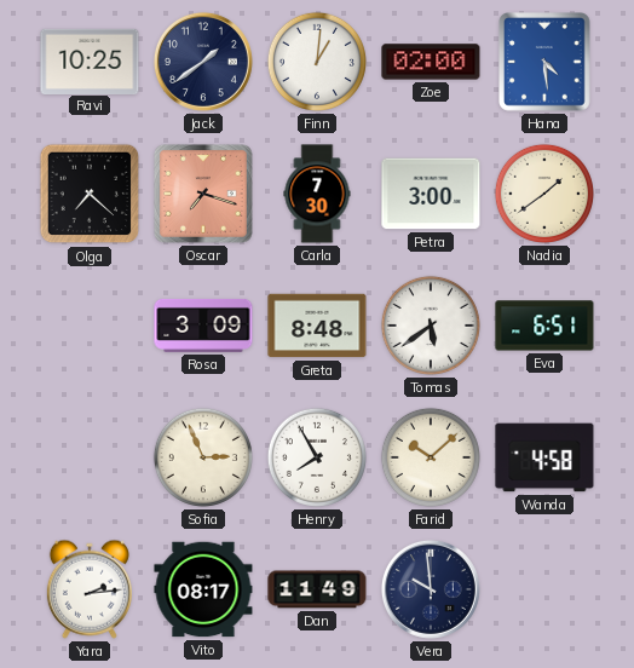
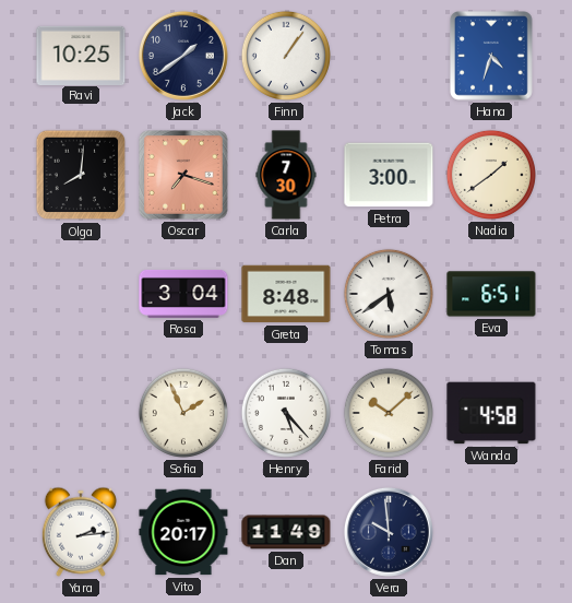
Finn: 1:01 -> 1:06 (286, 56)
Zoe: 02:00 -> none (431, 62)
Hana: 4:29 -> 4:33 (492, 57)
Olga: 7:22 -> 8:01 (81, 175)
Rosa: 3:09 -> 3:04 (183, 294)
Sofia: 2:56 -> 1:56 (183, 413)
Henry: 7:55 -> 5:23 (286, 413)
Vito: 08:17 -> 20:17 (183, 532)
